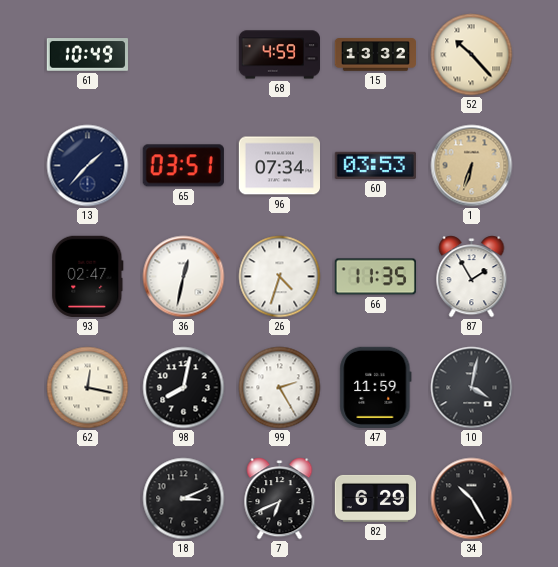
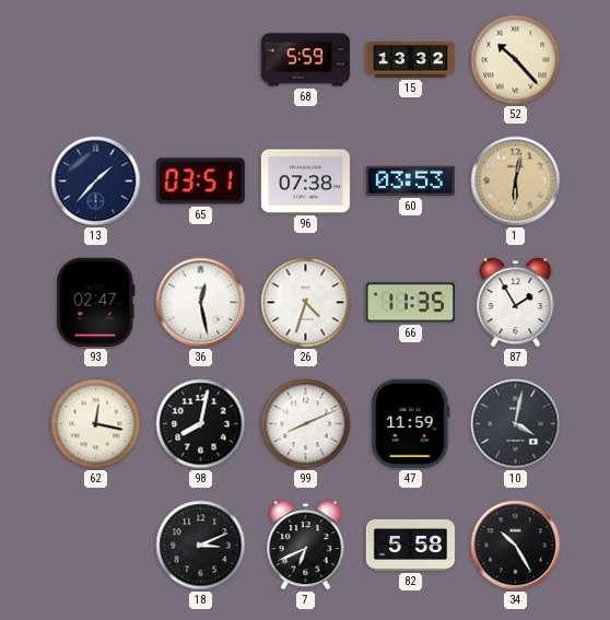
61: 10:49 -> none (87, 55)
68: 4:59 -> 5:59 (305, 60)
96: 07:34 -> 07:38 (305, 182)
1: 6:33 -> 6:02 (516, 182)
36: 12:32 -> 12:28 (201, 303)
99: 2:25 -> 8:11 (306, 424)
82: 6:29 -> 5:58 (410, 545)
